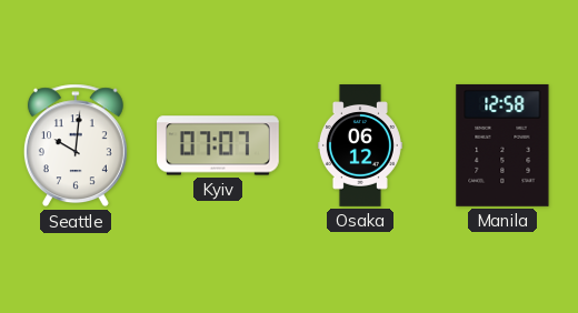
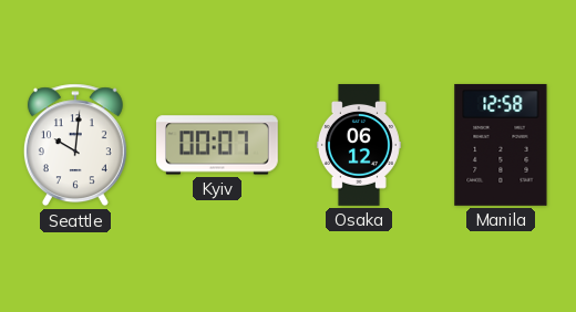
Kyiv: 07:07 -> 00:07 (218, 145)
